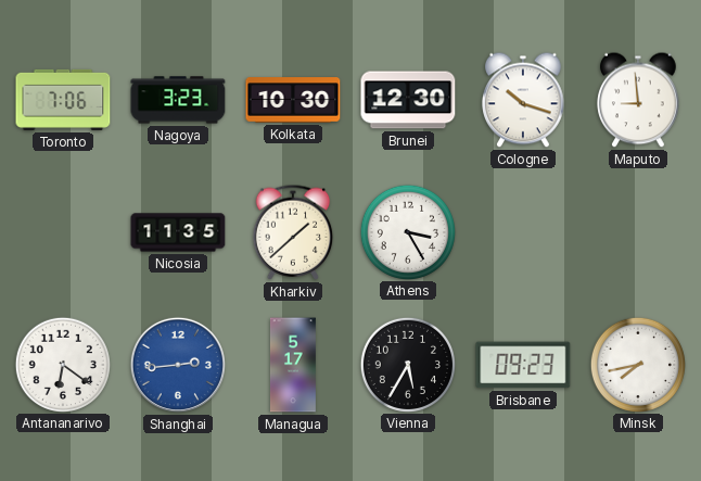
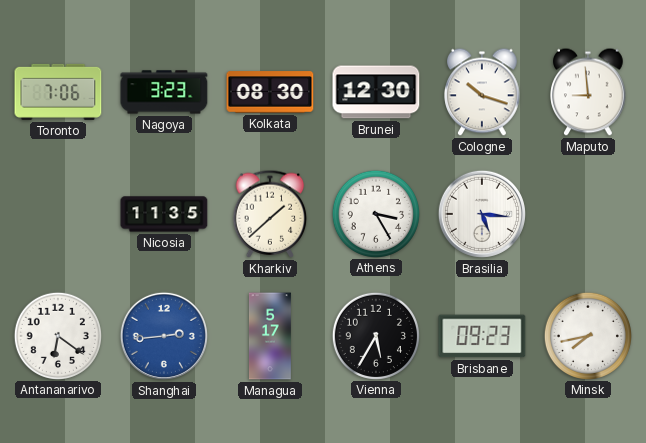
Kolkata: 10:30 -> 08:30 (270, 92)
Brasilia: none -> 5:16 (482, 214)
